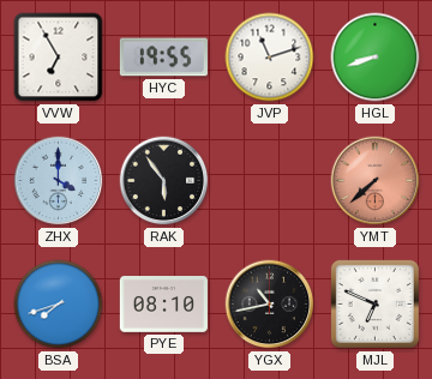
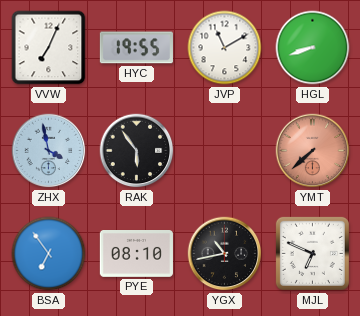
VVW: 6:55 -> 7:04 (49, 48)
JVP: 11:12 -> 11:10 (225, 48)
ZHX: 4:00 -> 3:58 (49, 151)
BSA: 7:42 -> 6:54 (49, 254)
